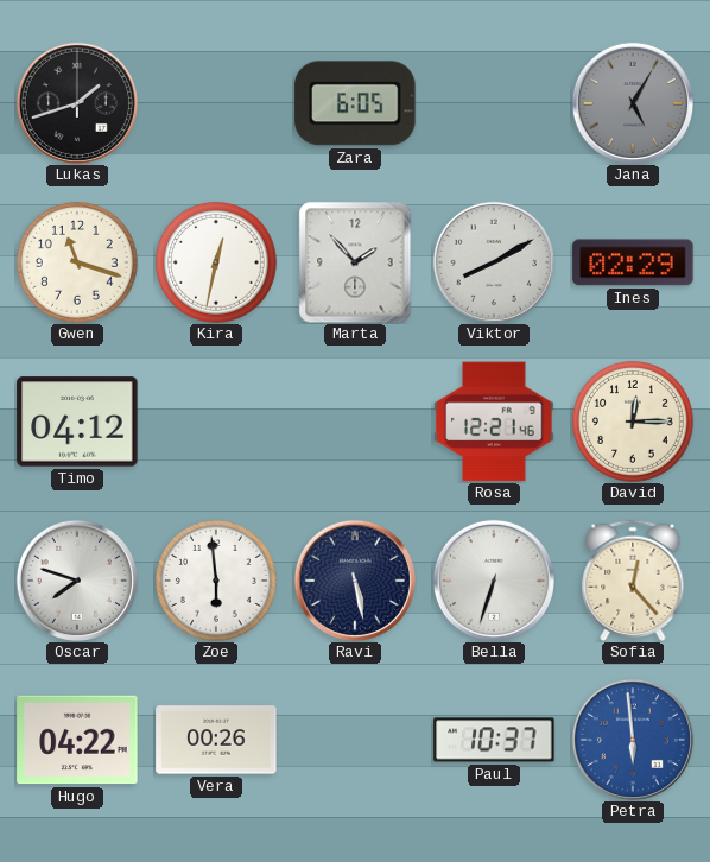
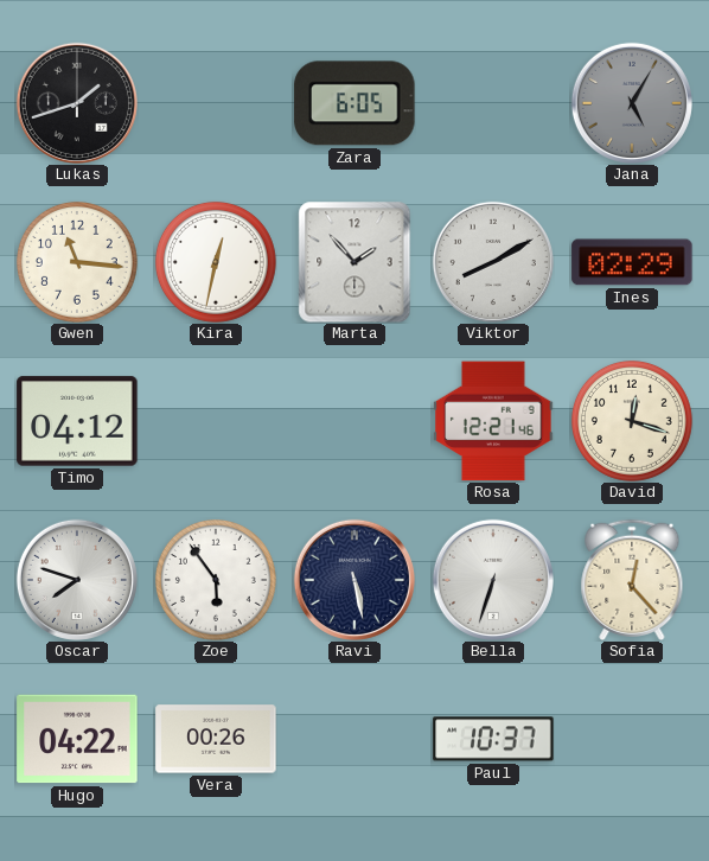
Gwen: 11:18 -> 11:16 (77, 262)
David: 12:15 -> 12:18 (632, 421)
Zoe: 5:59 -> 5:54 (216, 580)
Petra: 5:59 -> none (633, 740)
